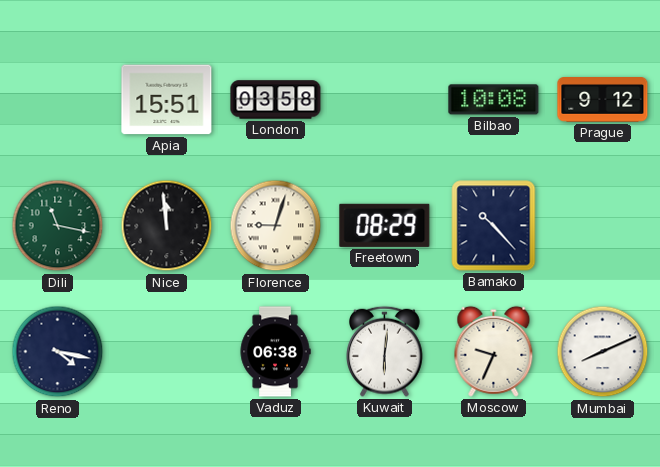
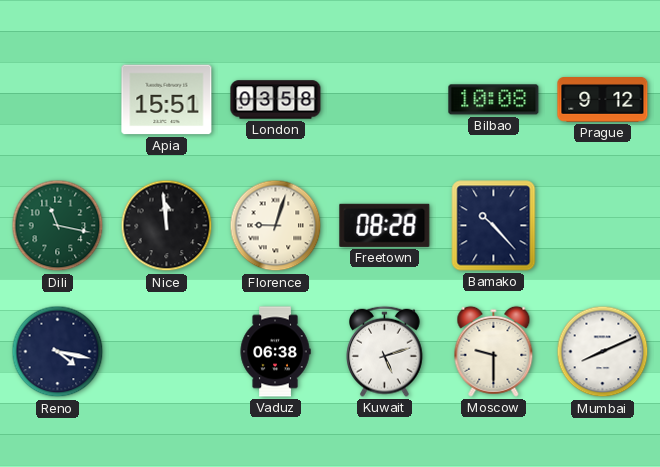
Freetown: 08:29 -> 08:28 (385, 225)
Kuwait: 6:01 -> 5:12 (385, 351)
Moscow: 9:34 -> 9:30 (494, 351)
